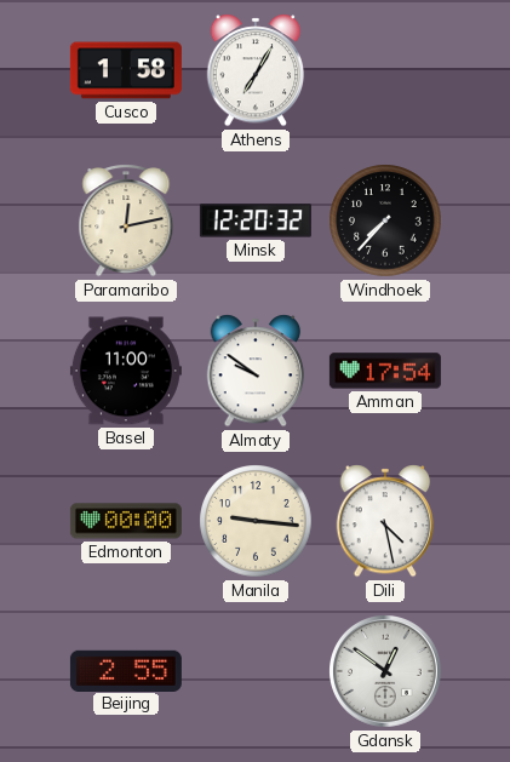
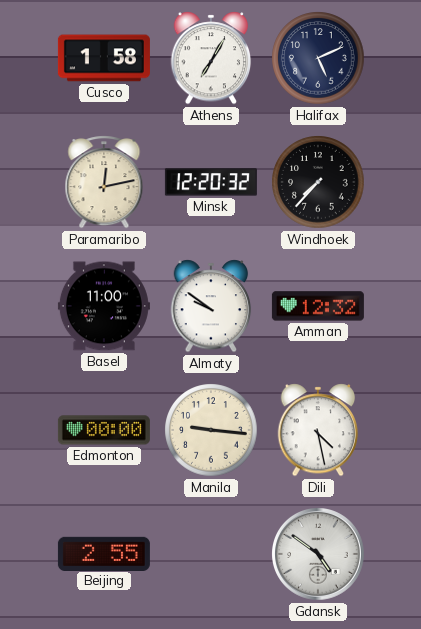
Halifax: none -> 5:11 (318, 58)
Amman: 17:54 -> 12:32 (318, 306)
Gdansk: 12:51 -> 4:51 (319, 555)
